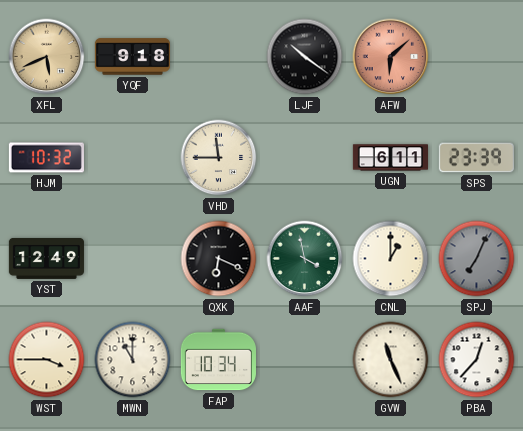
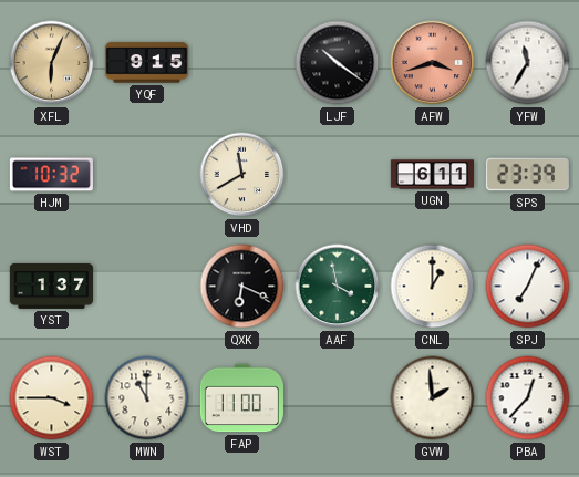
XFL: 5:41 -> 6:04 (52, 63)
YQF: 9:18 -> 9:15 (146, 63)
AFW: 6:08 -> 3:42 (433, 63)
YFW: none -> 11:35 (528, 63)
VHD: 11:45 -> 11:40 (242, 175)
YST: 12:49 -> 1:37 (51, 286)
SPJ dial: grey -> white (528, 287)
FAP: 10:34 -> 11:00 (241, 398)
GVW: 11:26 -> 1:59 (433, 398)
